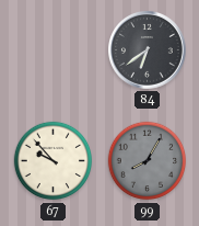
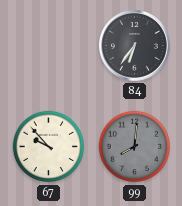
84: 6:39 -> 6:36 (135, 46)
99: 8:05 -> 8:01 (135, 147)
